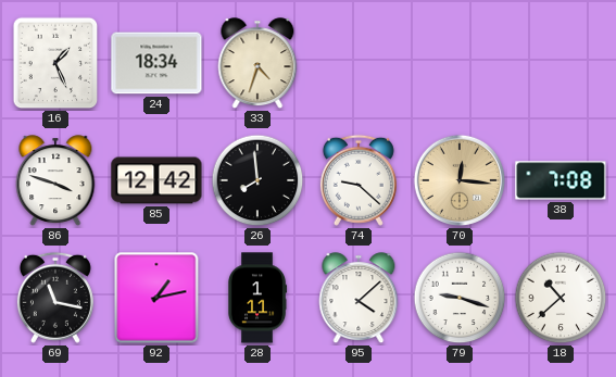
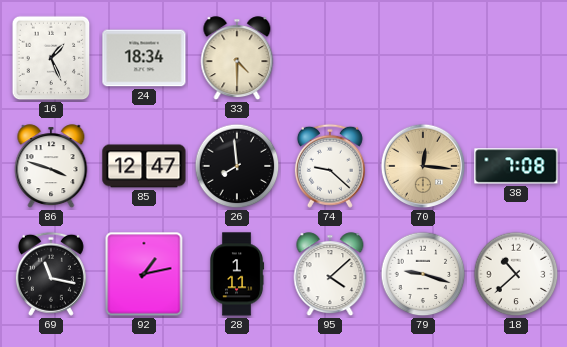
33: 4:33 -> 4:30 (237, 59)
85: 12:42 -> 12:47 (144, 166)
